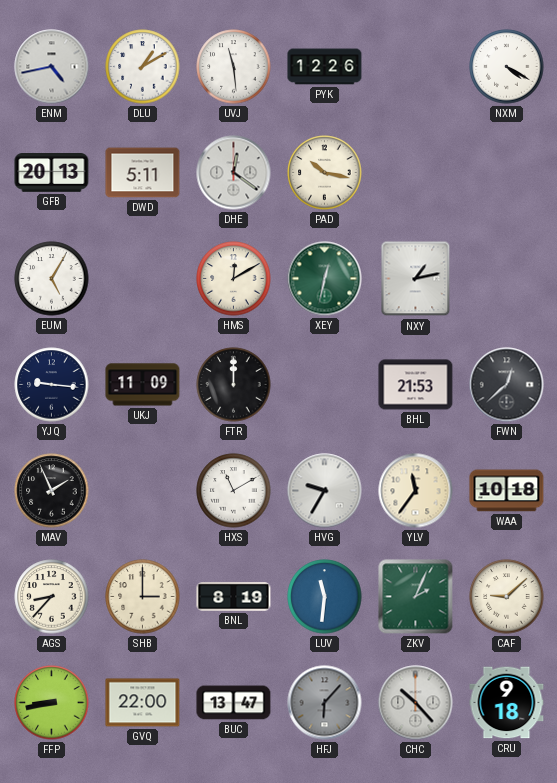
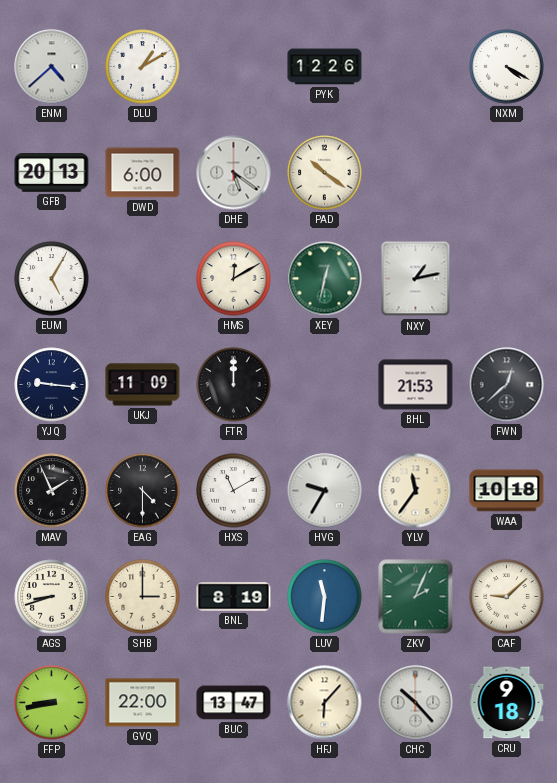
ENM: 4:43 -> 4:38 (52, 67)
UVJ: 11:29 -> none (234, 67)
DWD: 5:11 -> 6:00 (143, 173)
DHE: 12:21 -> 5:21 (234, 173)
PAD: 10:17 -> 10:21 (325, 173)
EAG: none -> 4:30 (143, 491)
AGS: 8:37 -> 8:42 (52, 597)
HFJ dial: grey -> cream (325, 703)
